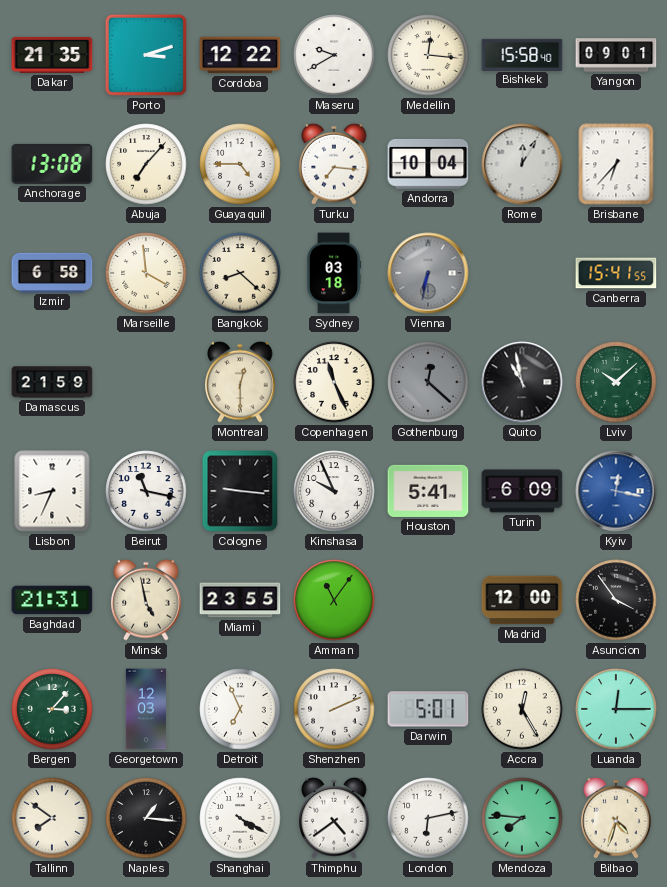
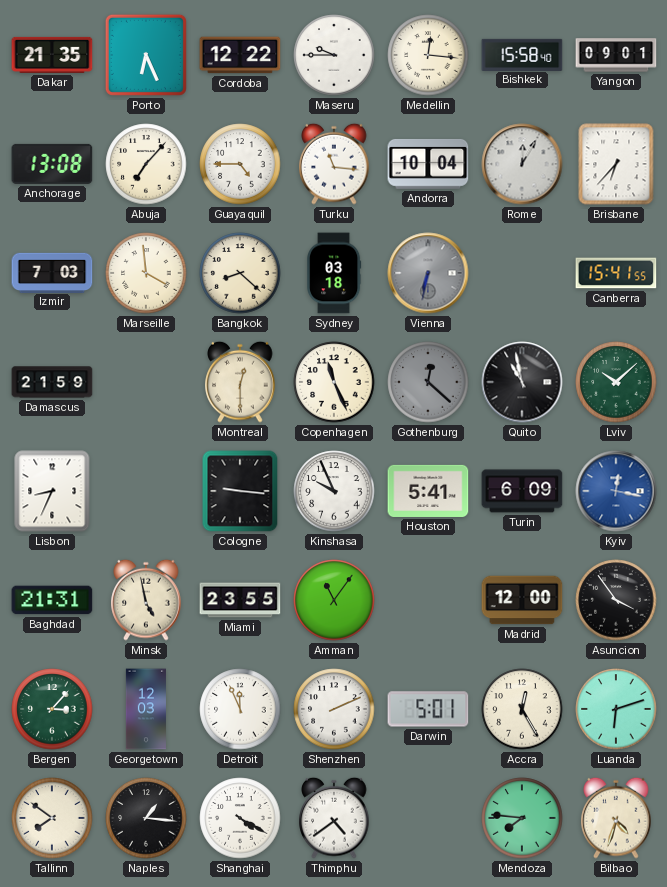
Porto: 3:12 -> 6:26 (146, 55)
Maseru: 9:40 -> 9:45 (334, 55)
Turku: 7:16 -> 11:16 (334, 164)
Izmir: 6:58 -> 7:03 (52, 272)
Beirut: 11:17 -> none (146, 491)
Detroit: 6:56 -> 11:56 (240, 709)
Luanda: 12:15 -> 6:12 (616, 709)
London: 6:13 -> none (428, 818)
